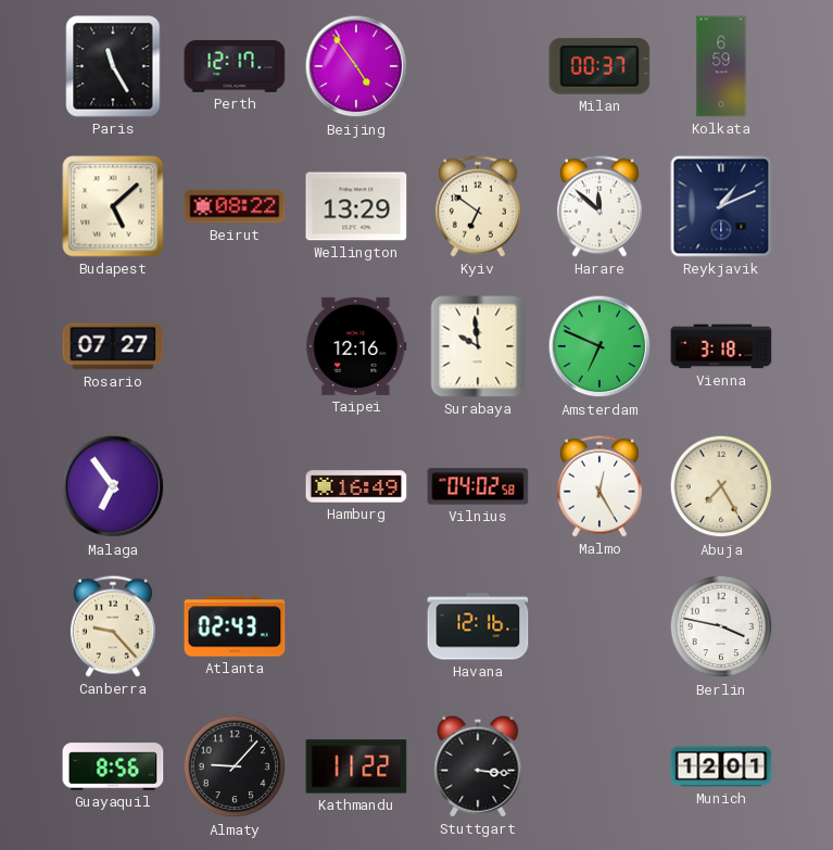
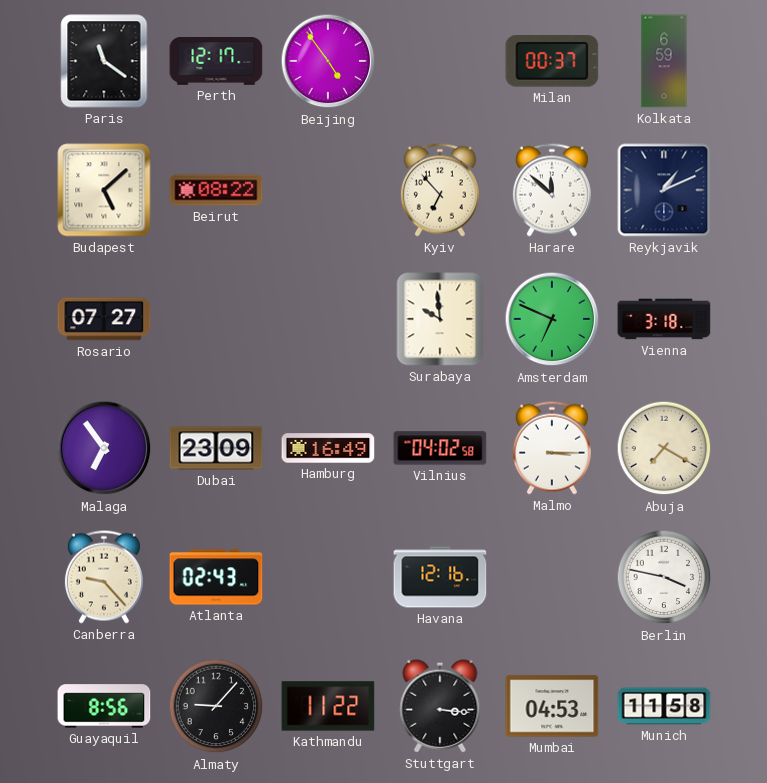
Paris: 11:25 -> 11:21 (104, 61)
Wellington: 13:29 -> none (356, 206)
Kyiv: 6:51 -> 6:53 (440, 190)
Taipei: 12:16 -> none (356, 346)
Dubai: none -> 23:09 (216, 448)
Malmo: 12:25 -> 3:15 (552, 448)
Abuja: 7:25 -> 7:20 (664, 448)
Mumbai: none -> 04:53 (552, 706)
Munich: 12:01 -> 11:58 (664, 706)
